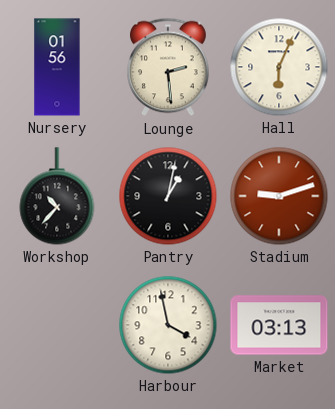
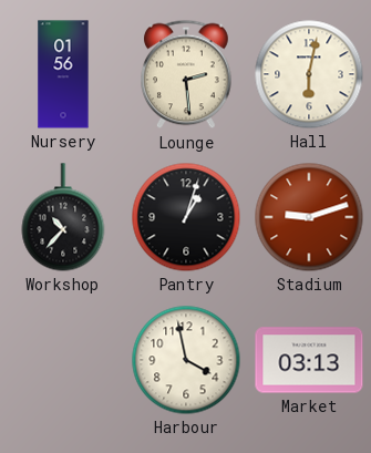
Hall: 6:04 -> 6:02 (309, 74)
Pantry: 1:02 -> 1:03 (186, 217)
